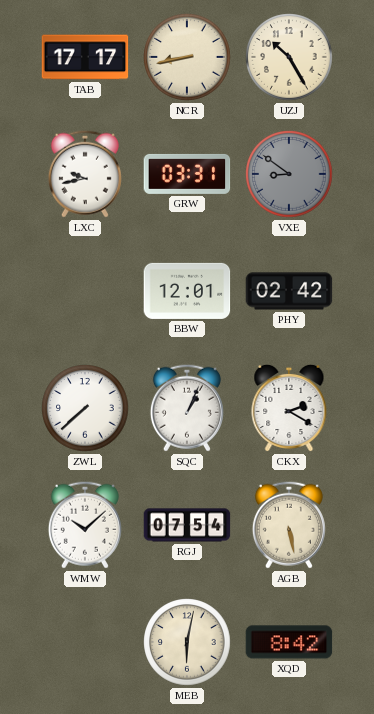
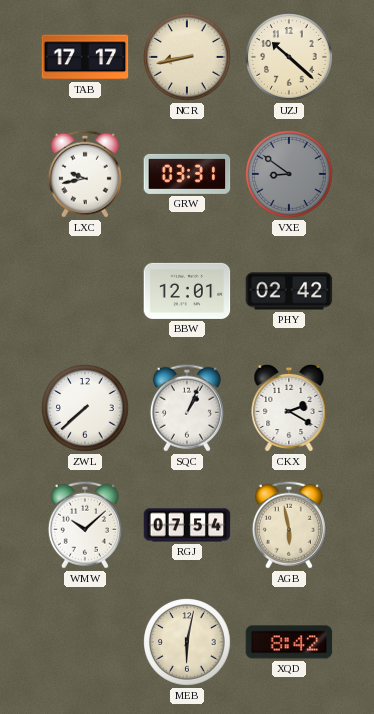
UZJ: 10:25 -> 10:22 (289, 57)
AGB: 5:28 -> 5:58 (289, 525)
